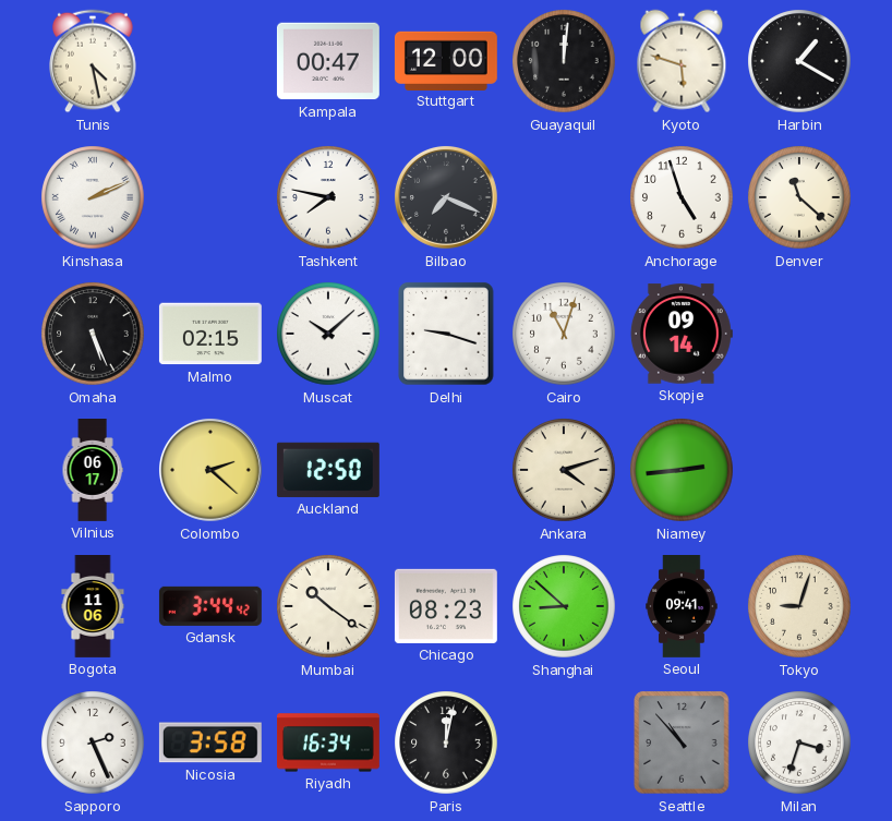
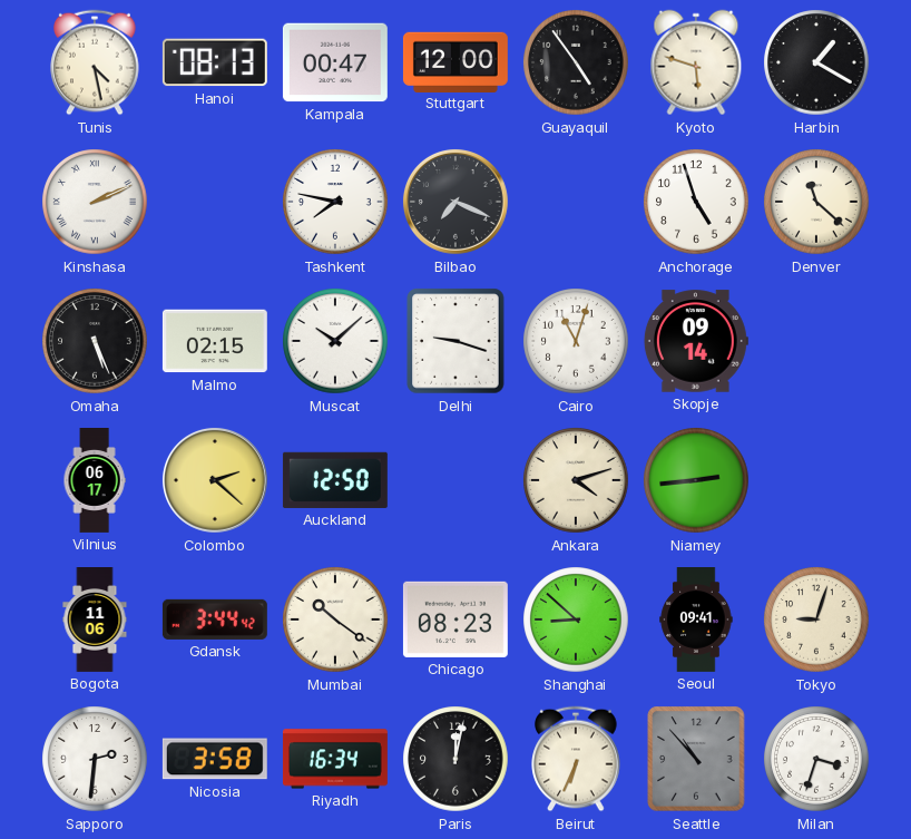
Hanoi: none -> 08:13 (215, 62)
Guayaquil: 12:01 -> 4:54 (576, 62)
Sapporo: 2:26 -> 2:31 (95, 759)
Beirut: none -> 6:34 (576, 759)
